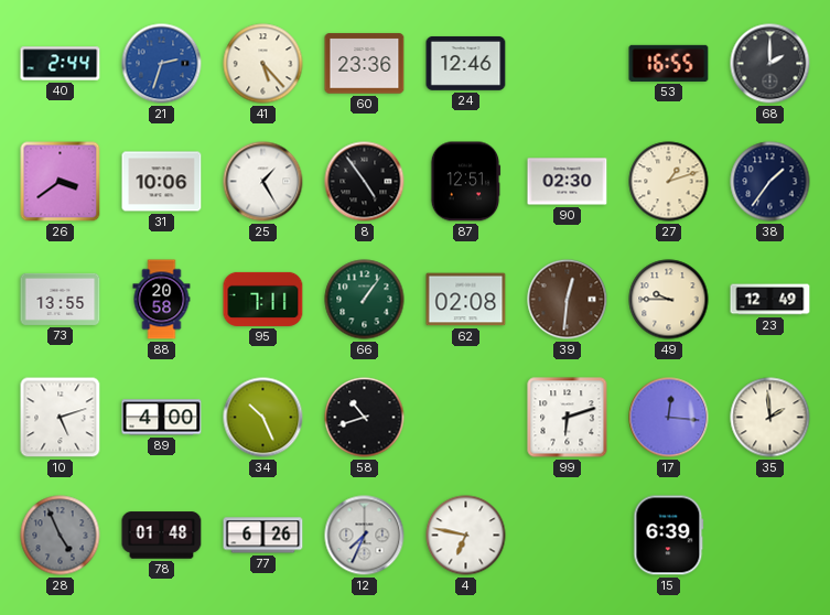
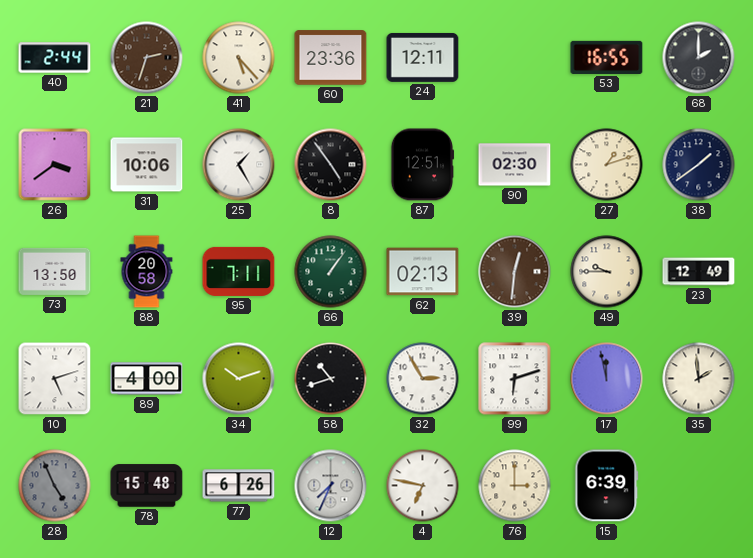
21 dial: blue -> brown (147, 58)
24: 12:46 -> 12:11 (423, 58)
38: 1:36 -> 1:39 (699, 165)
73: 13:55 -> 13:50 (55, 271)
62: 02:08 -> 02:13 (423, 272)
34: 10:26 -> 10:12 (239, 379)
32: none -> 2:55 (423, 379)
17: 12:16 -> 11:58 (607, 379)
78: 01:48 -> 15:48 (147, 486)
76: none -> 3:00 (515, 486)
